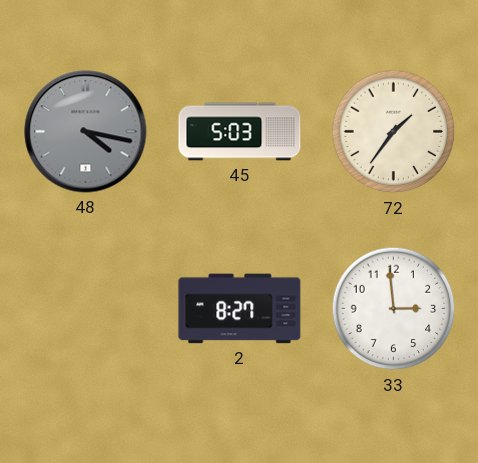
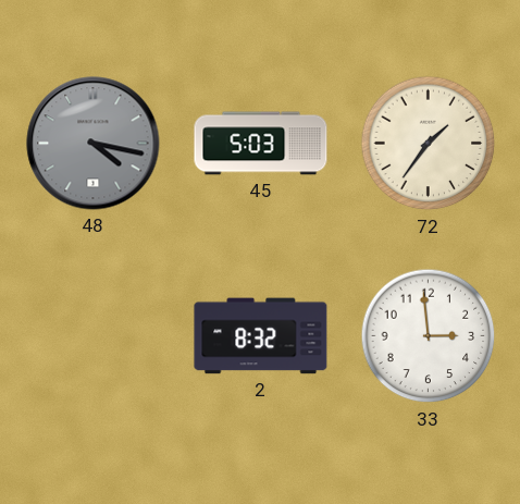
2: 8:27 -> 8:32 (261, 336)
